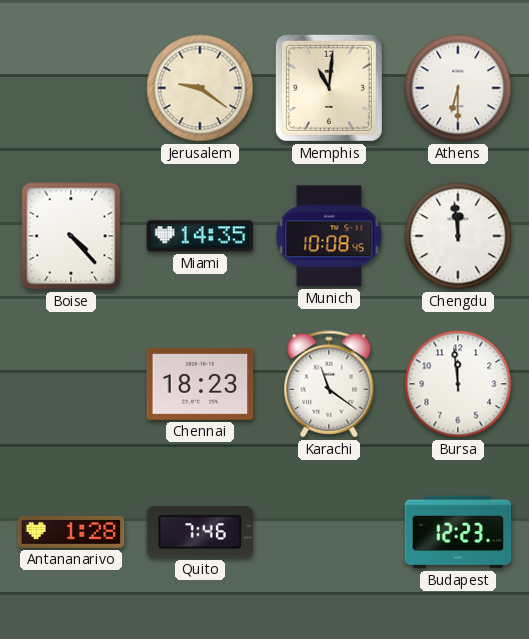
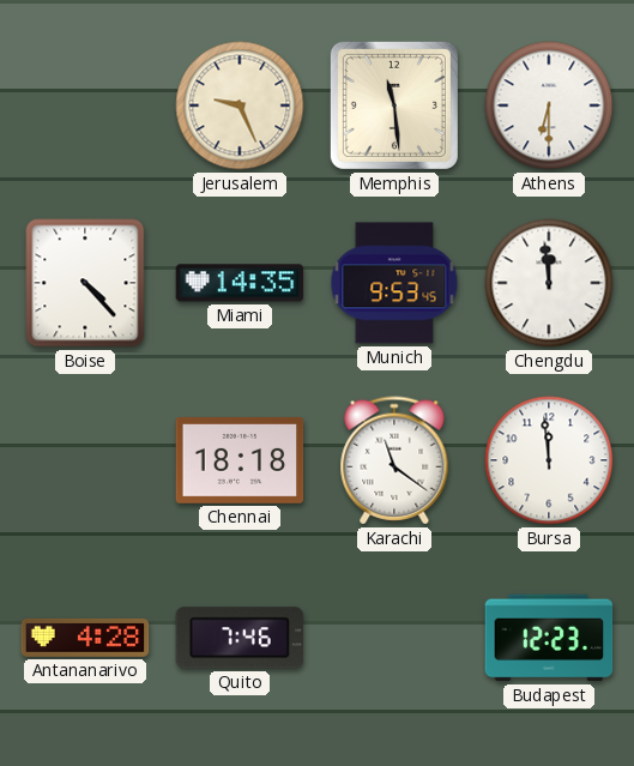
Jerusalem: 9:21 -> 9:26 (240, 105)
Memphis: 11:01 -> 11:29 (394, 105)
Munich: 10:08 -> 9:53 (394, 283)
Chennai: 18:23 -> 18:18 (240, 460)
Antananarivo: 1:28 -> 4:28 (85, 638)
